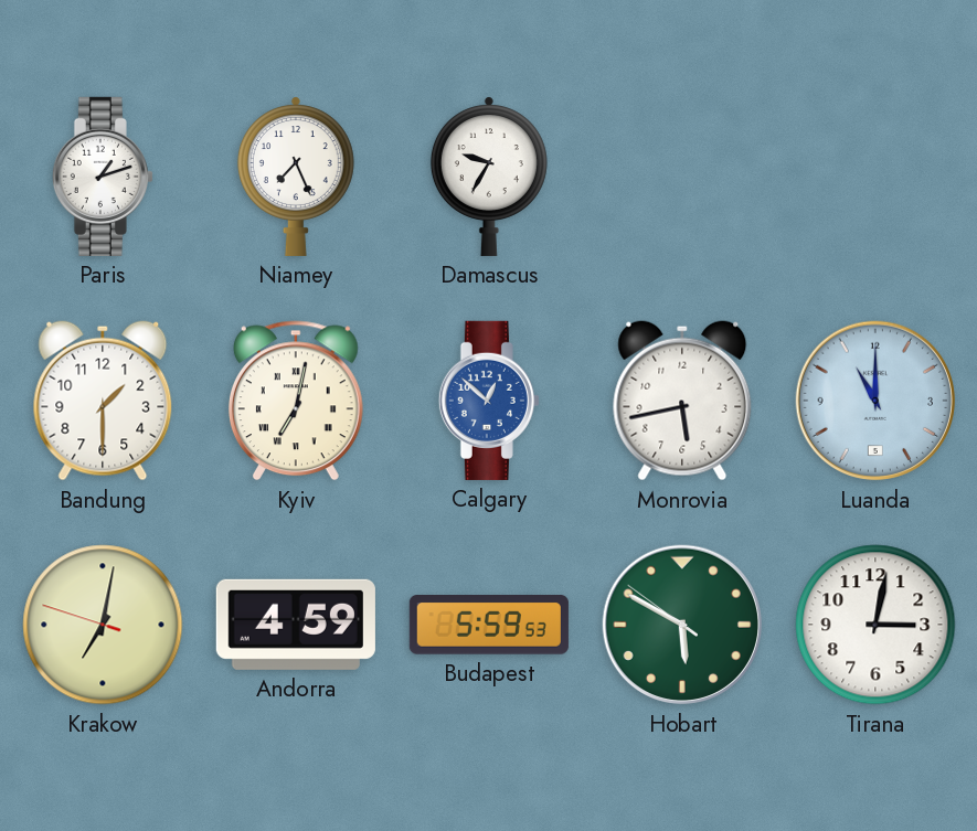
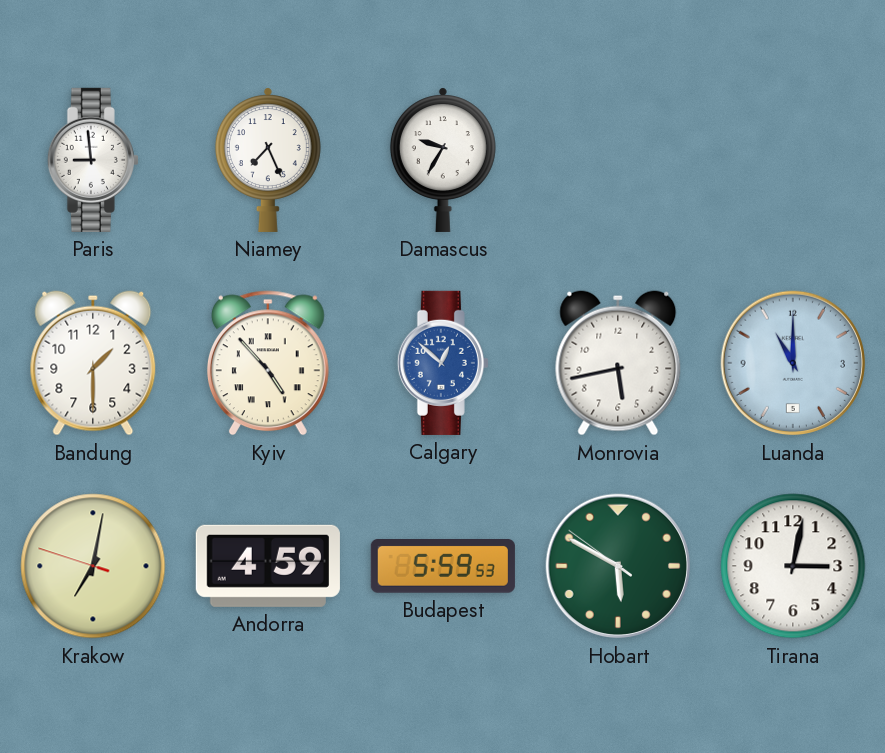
Paris: 1:12 -> 8:59 (93, 160)
Kyiv: 7:02 -> 4:53 (268, 363)
